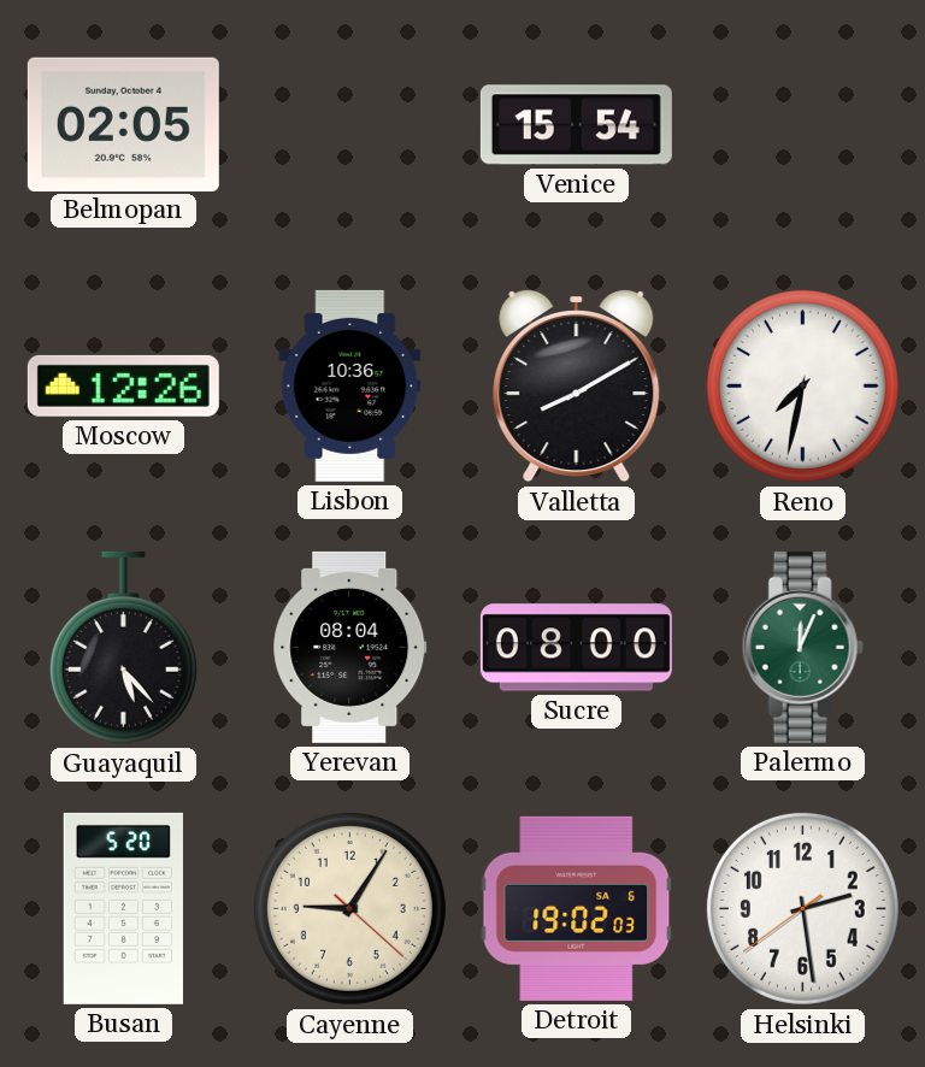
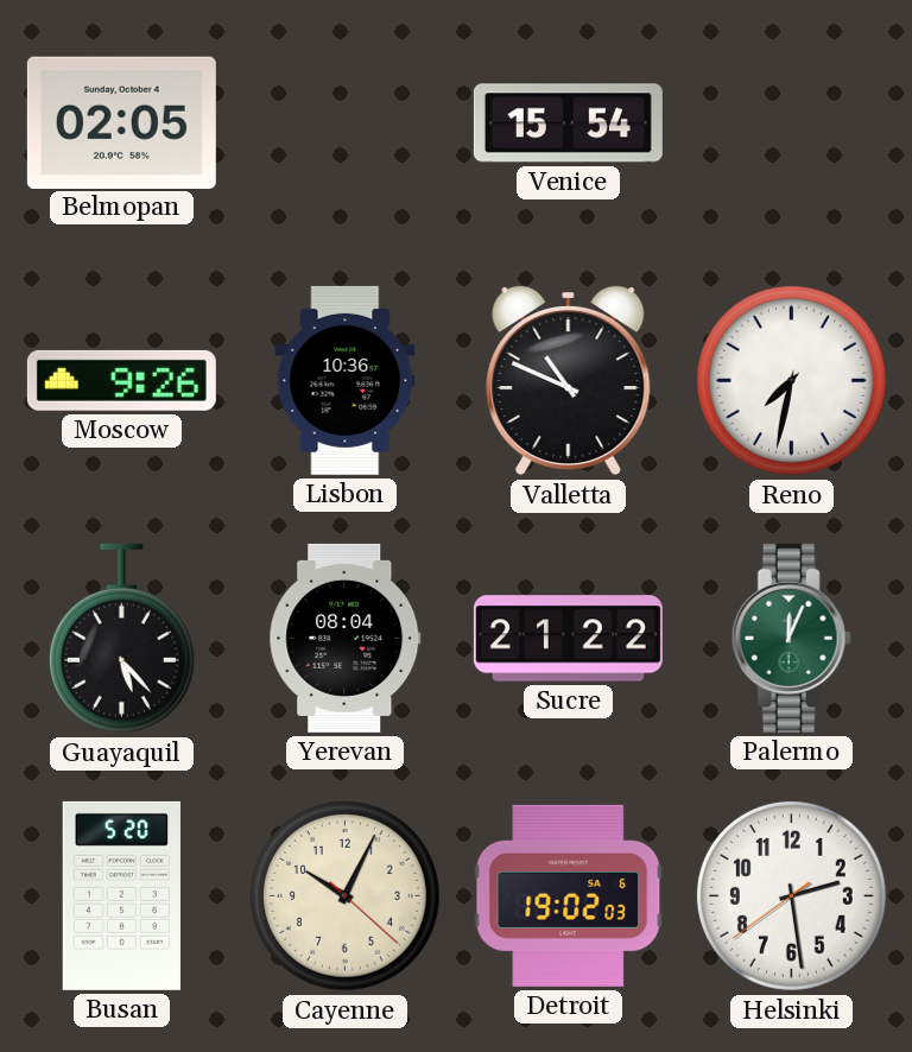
Moscow: 12:26 -> 9:26 (121, 380)
Valletta: 8:10 -> 10:49 (569, 380)
Sucre: 08:00 -> 21:22 (568, 639)
Cayenne: 9:05 -> 10:04 (344, 895)
